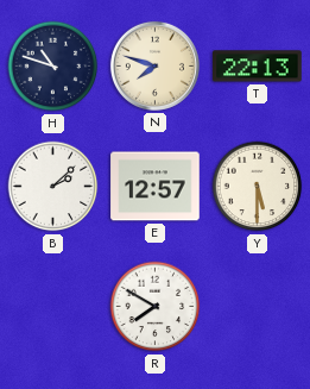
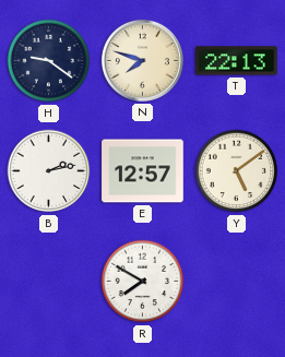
H: 10:48 -> 9:21 (49, 61)
B: 2:08 -> 2:13 (49, 171)
Y: 5:30 -> 5:09 (237, 171)
